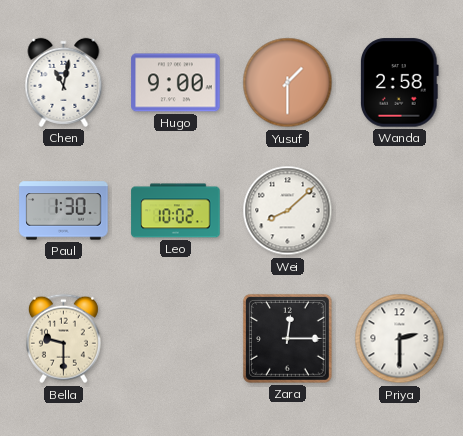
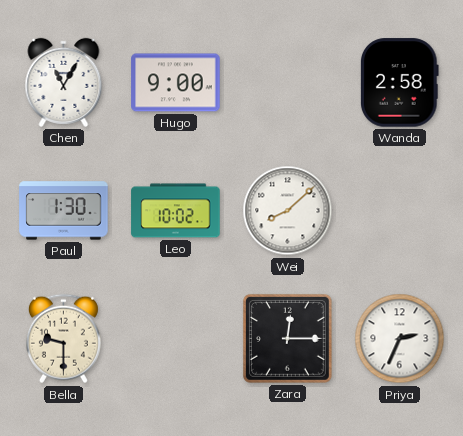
Chen: 11:02 -> 11:05 (64, 82)
Yusuf: 1:30 -> none (288, 83)
Priya: 2:30 -> 2:34 (400, 339)
